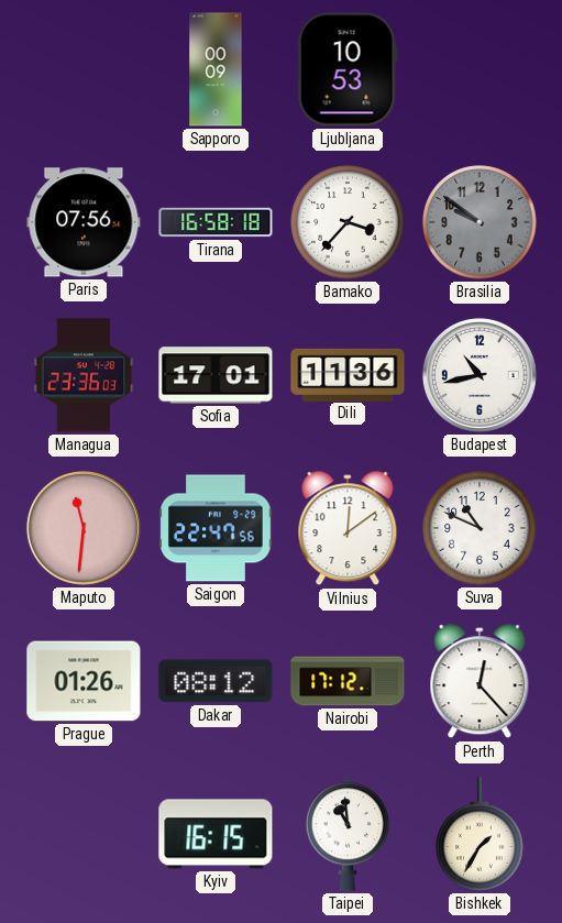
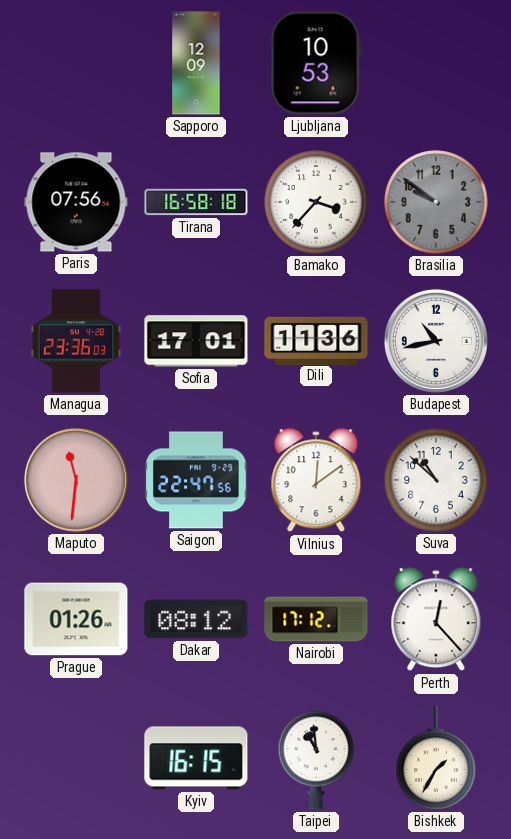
Sapporo: 00:09 -> 12:09 (196, 63)
Suva: 10:49 -> 10:52 (436, 480)
